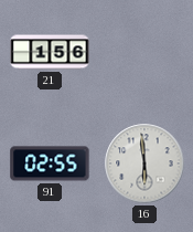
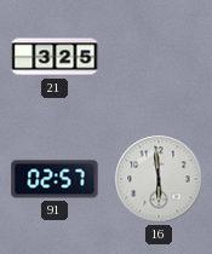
21: 1:56 -> 3:25 (55, 57)
91: 02:55 -> 02:57 (55, 179)
